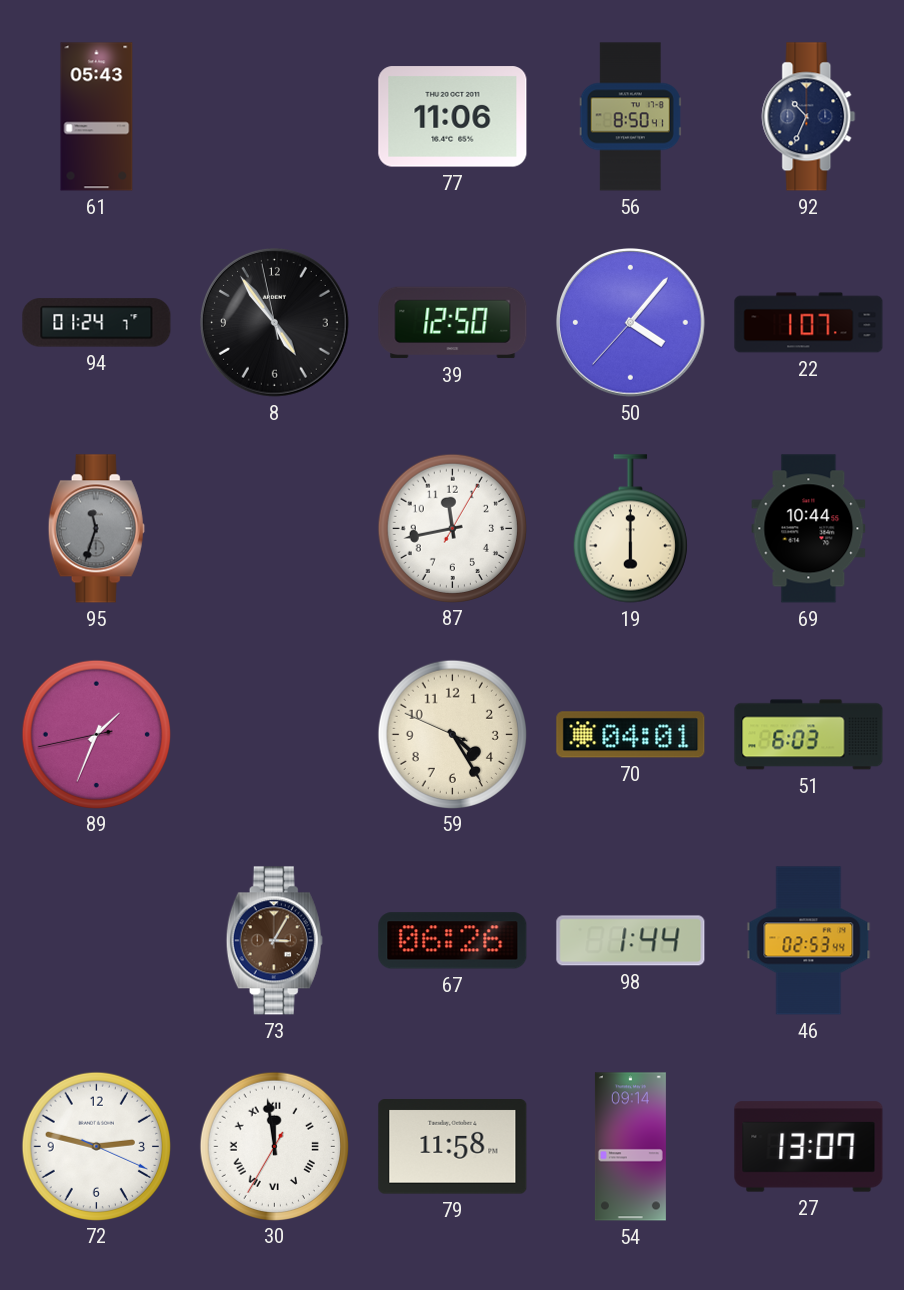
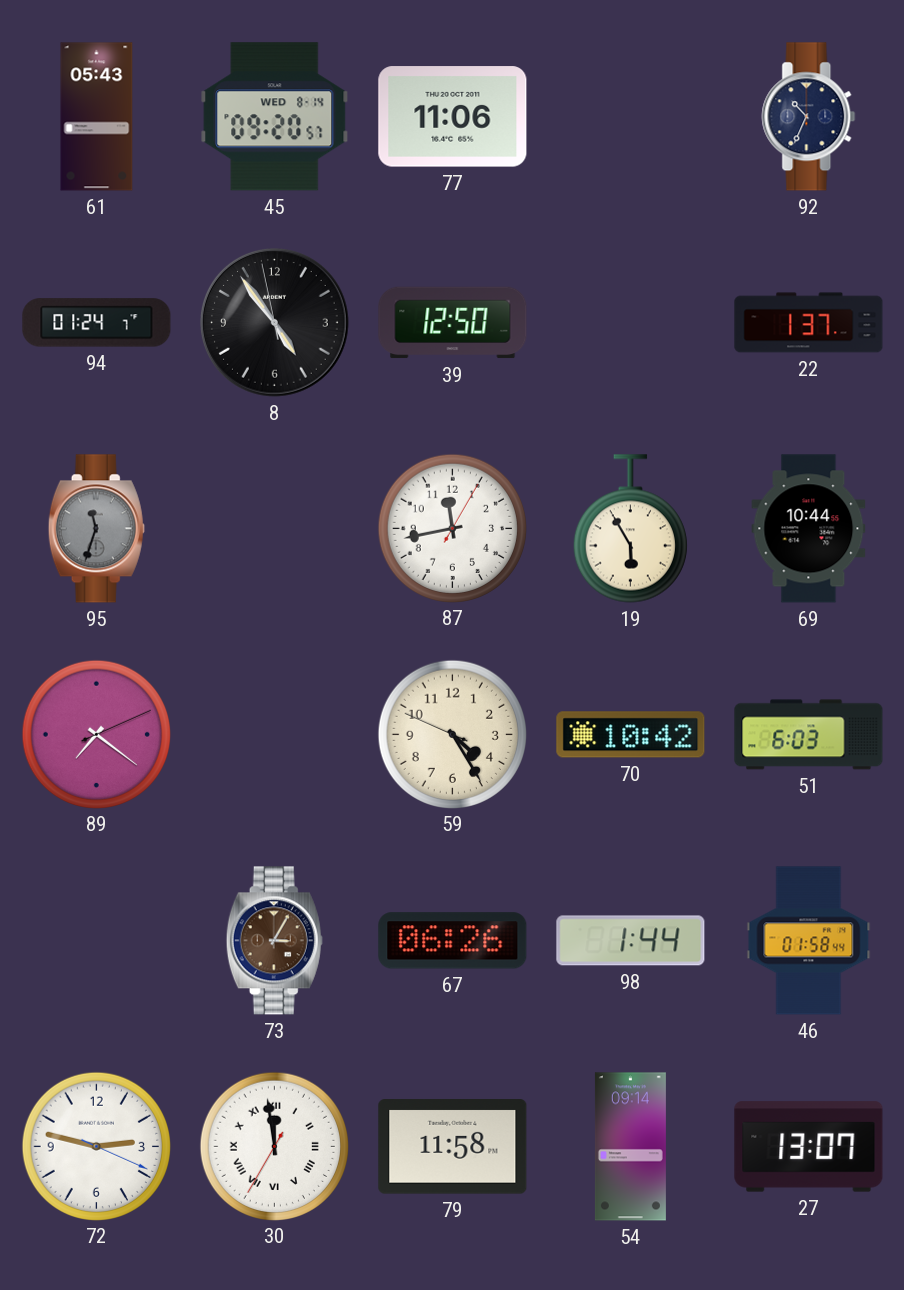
45: none -> 09:20 (275, 117)
56: 8:50 -> none (630, 117)
50: 4:06 -> none (631, 323)
22: 1:07 -> 1:37 (809, 323)
19: 6:00 -> 5:55 (630, 529)
89: 1:33 -> 7:21 (96, 734)
70: 04:01 -> 10:42 (631, 735)
46: 02:53 -> 01:58 (809, 941)
